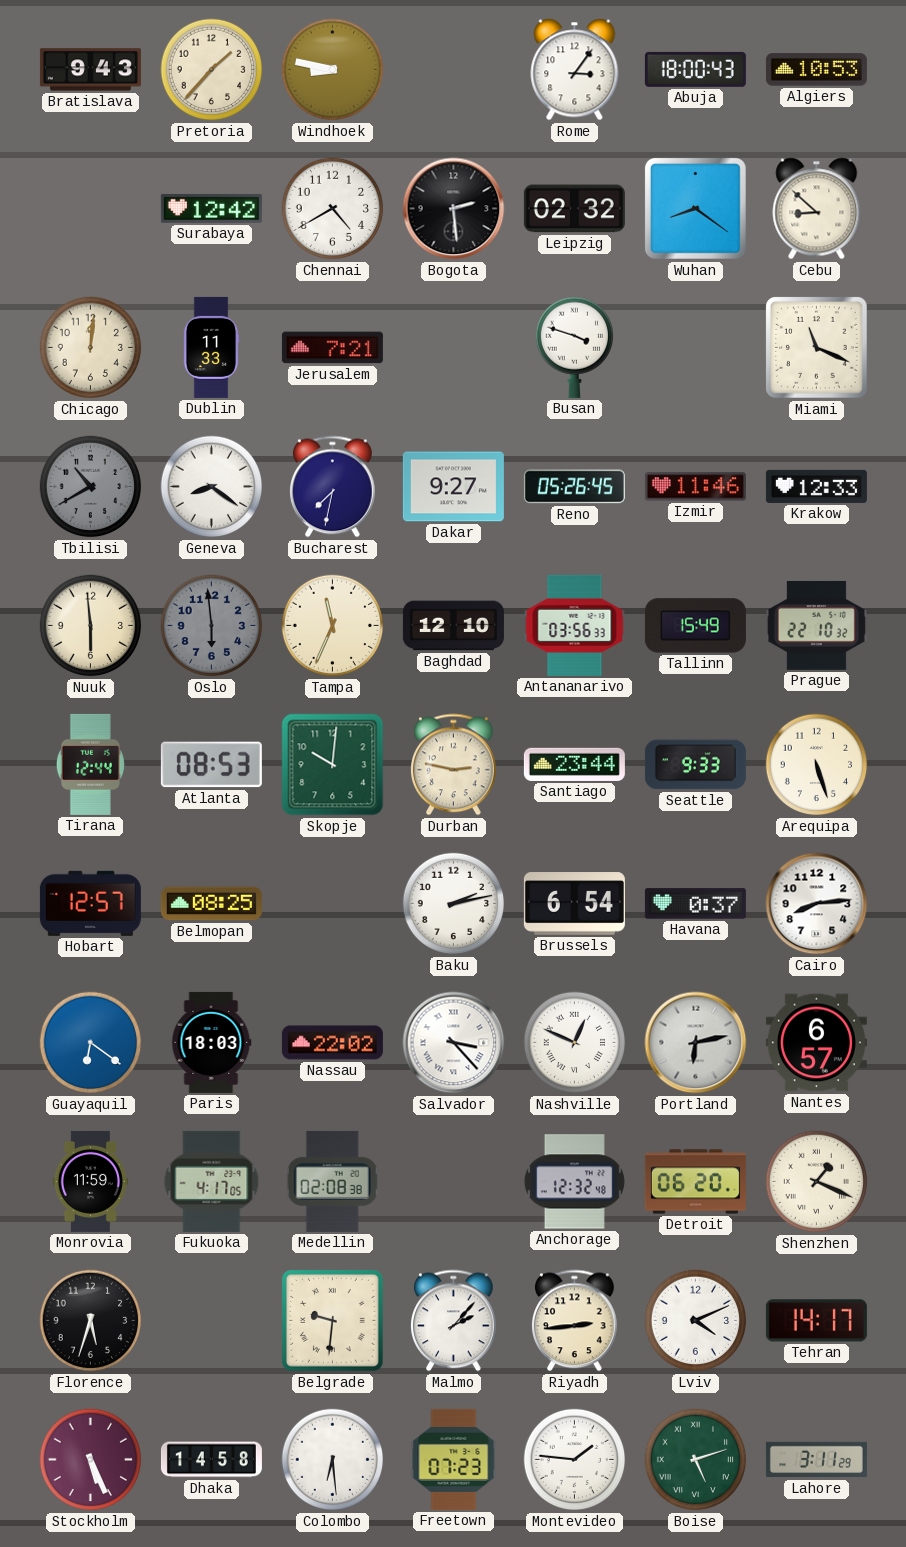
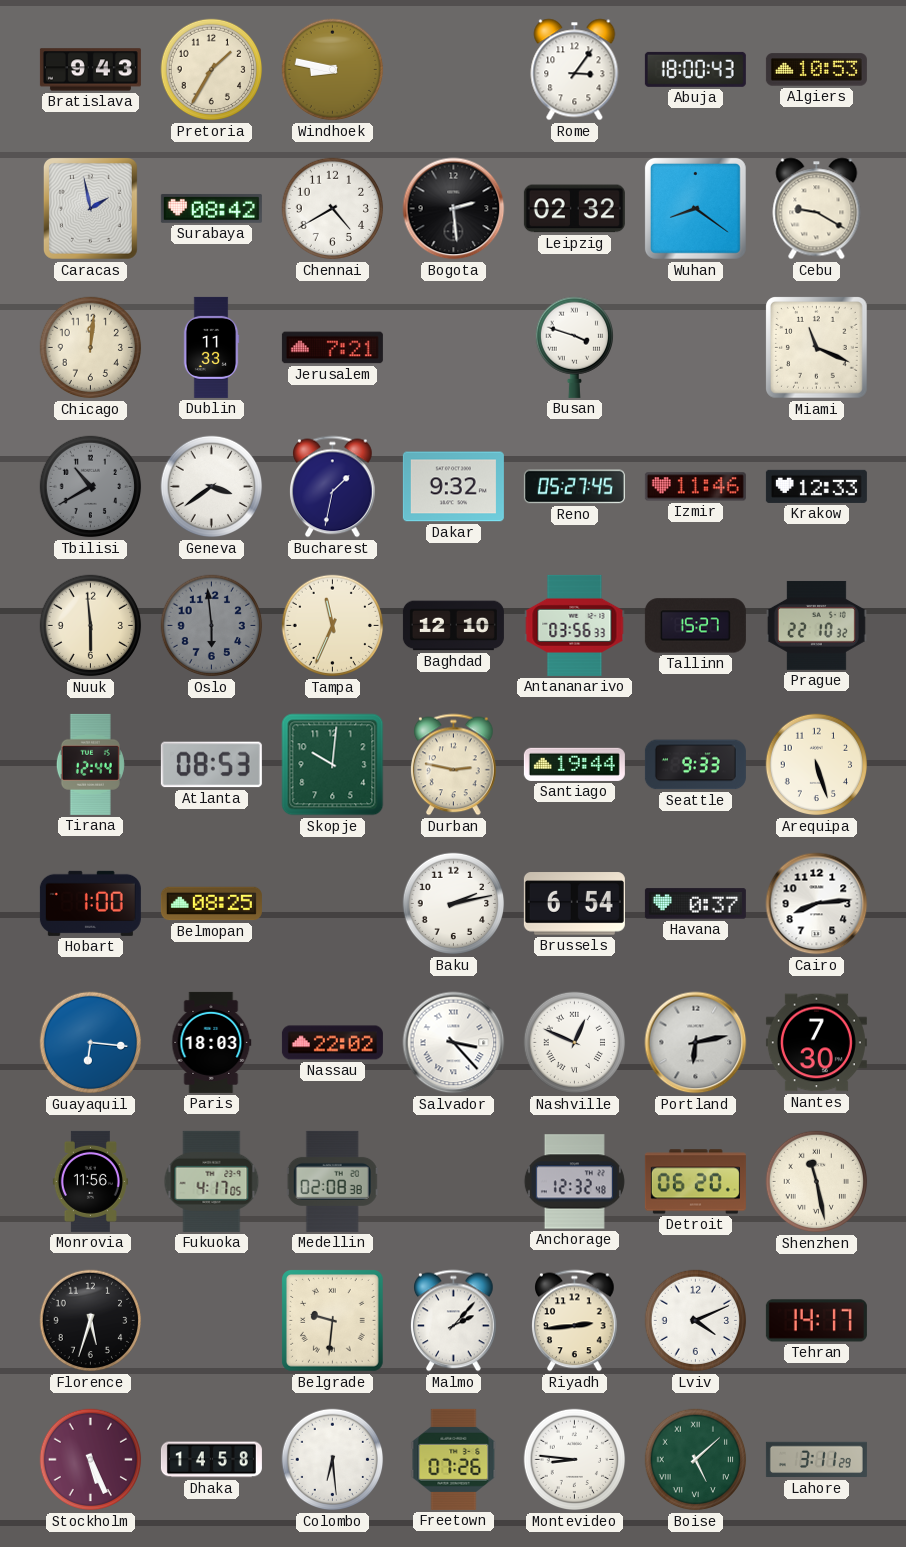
Pretoria: 1:37 -> 1:35 (212, 70)
Caracas: none -> 1:58 (90, 209)
Surabaya: 12:42 -> 08:42 (211, 208)
Cebu: 8:52 -> 9:20 (817, 209)
Geneva: 8:21 -> 3:39 (212, 487)
Bucharest: 7:32 -> 1:32 (333, 487)
Dakar: 9:27 -> 9:32 (453, 487)
Reno: 05:26 -> 05:27 (574, 487)
Tallinn: 15:49 -> 15:27 (695, 626)
Santiago: 23:44 -> 19:44 (574, 764)
Hobart: 12:57 -> 1:00 (90, 903)
Guayaquil: 6:21 -> 6:16 (91, 1043)
Nantes: 6:57 -> 7:30 (816, 1043)
Monrovia: 11:59 -> 11:56 (90, 1181)
Shenzhen: 1:19 -> 11:28 (817, 1182)
Freetown: 07:23 -> 07:26 (454, 1459)
Montevideo: 1:46 -> 8:46 (575, 1460)
Boise: 5:12 -> 5:08 (696, 1460)
